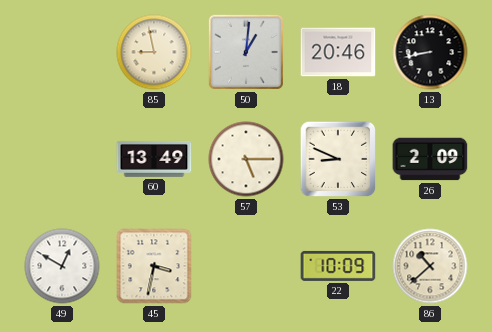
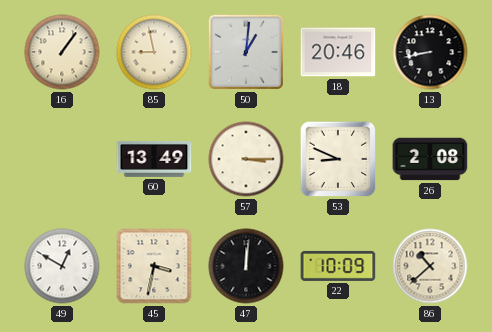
16: none -> 1:06 (62, 52)
57: 5:15 -> 3:15 (246, 159)
26: 2:09 -> 2:08 (430, 159)
47: none -> 12:01 (246, 266)
